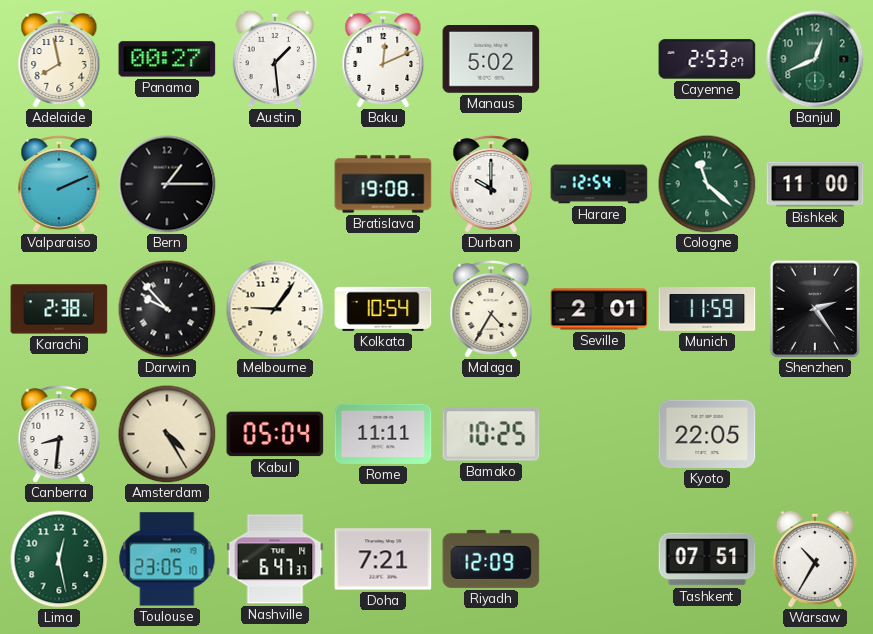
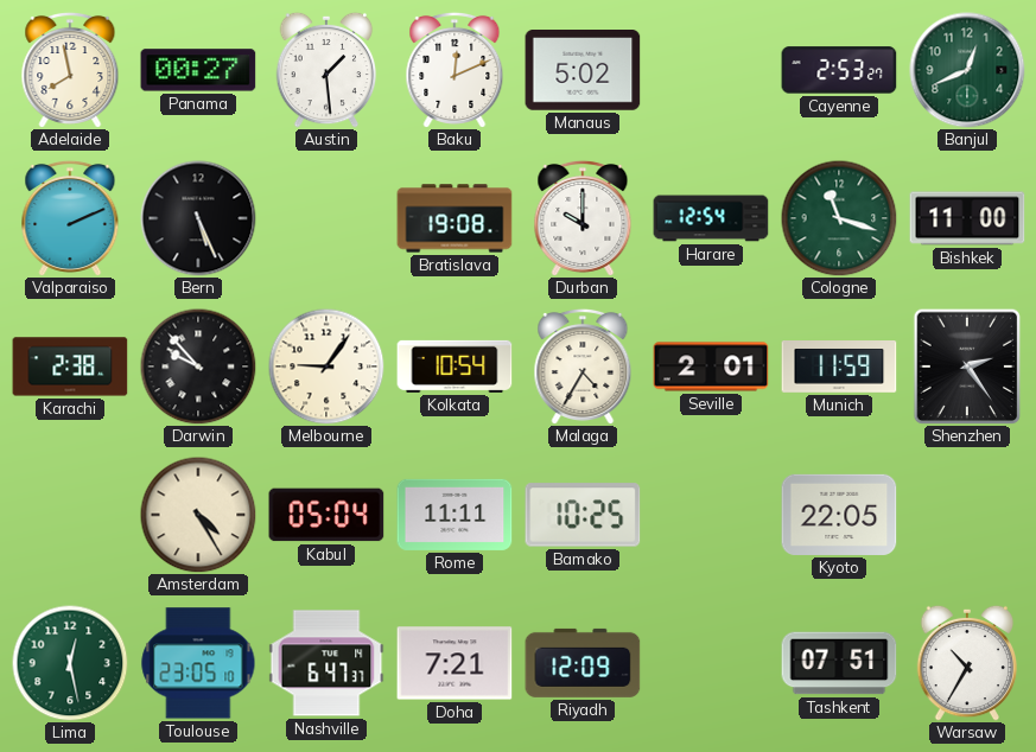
Bern: 1:15 -> 5:26 (198, 218)
Cologne: 11:22 -> 11:18 (839, 218)
Canberra: 8:31 -> none (59, 434)
